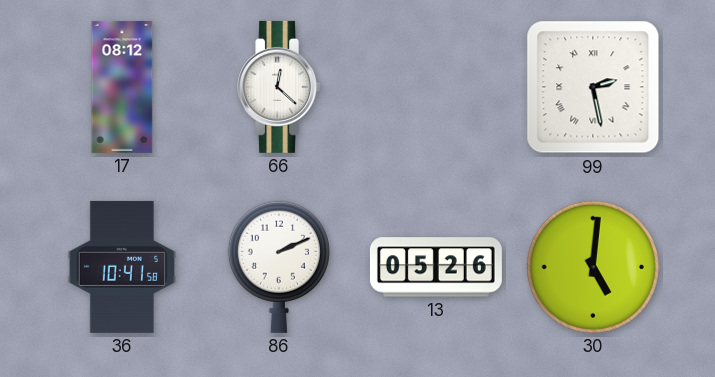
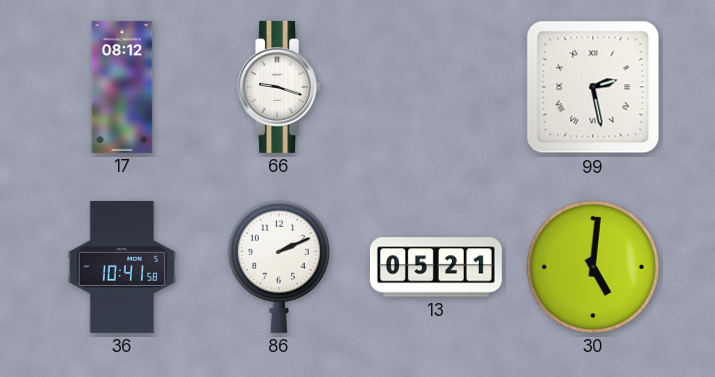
66: 12:22 -> 9:18 (280, 87)
13: 05:26 -> 05:21 (436, 267)
